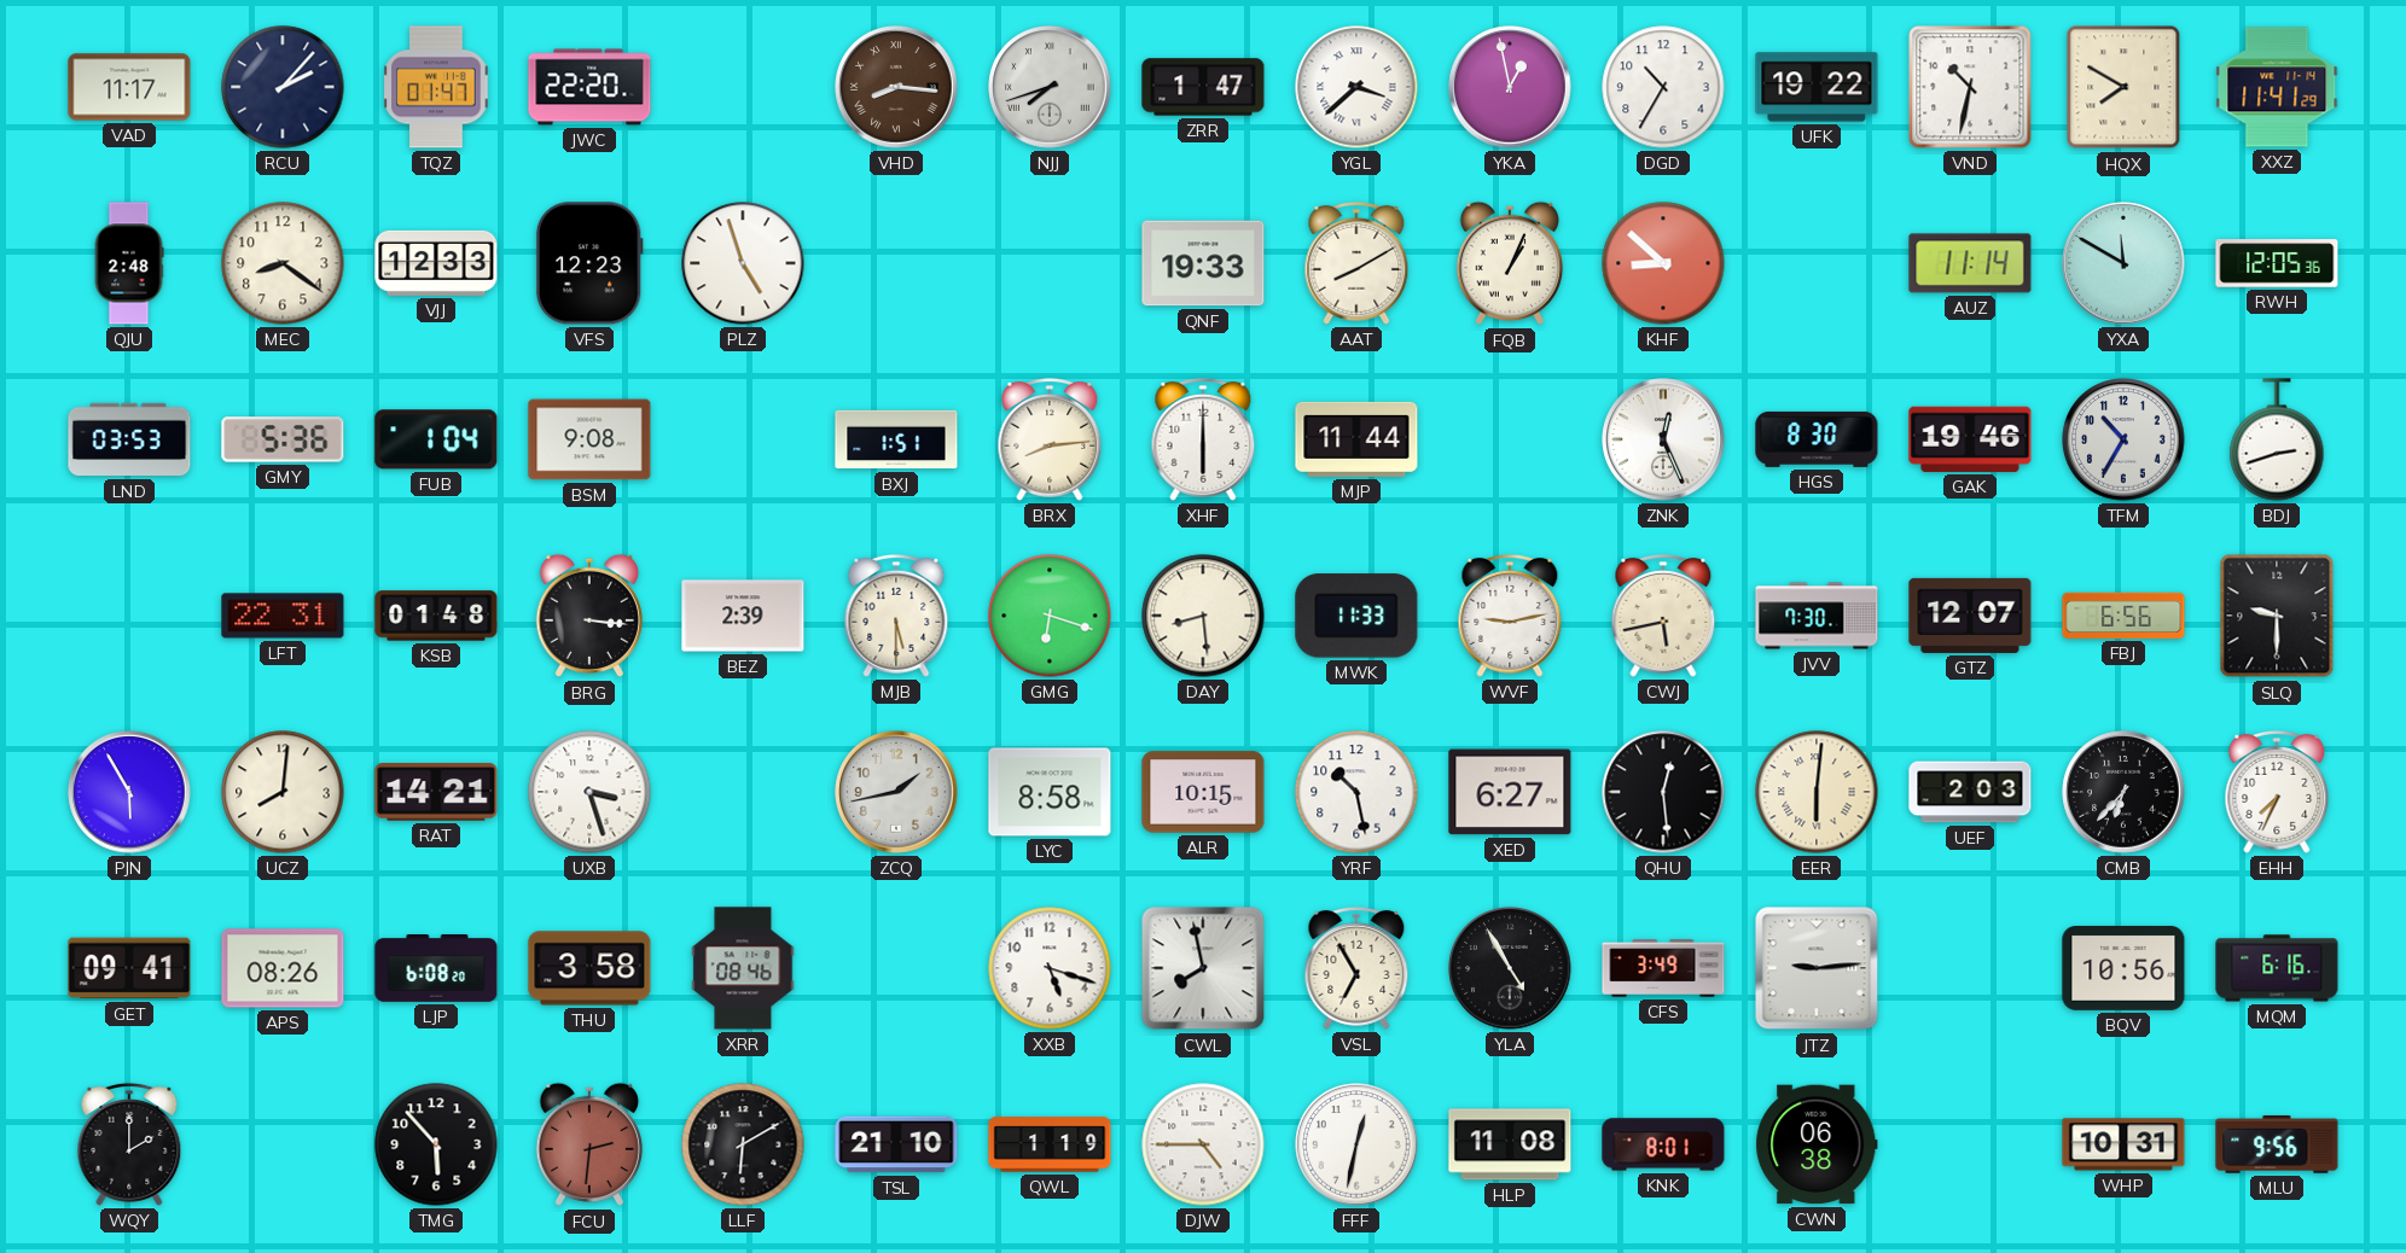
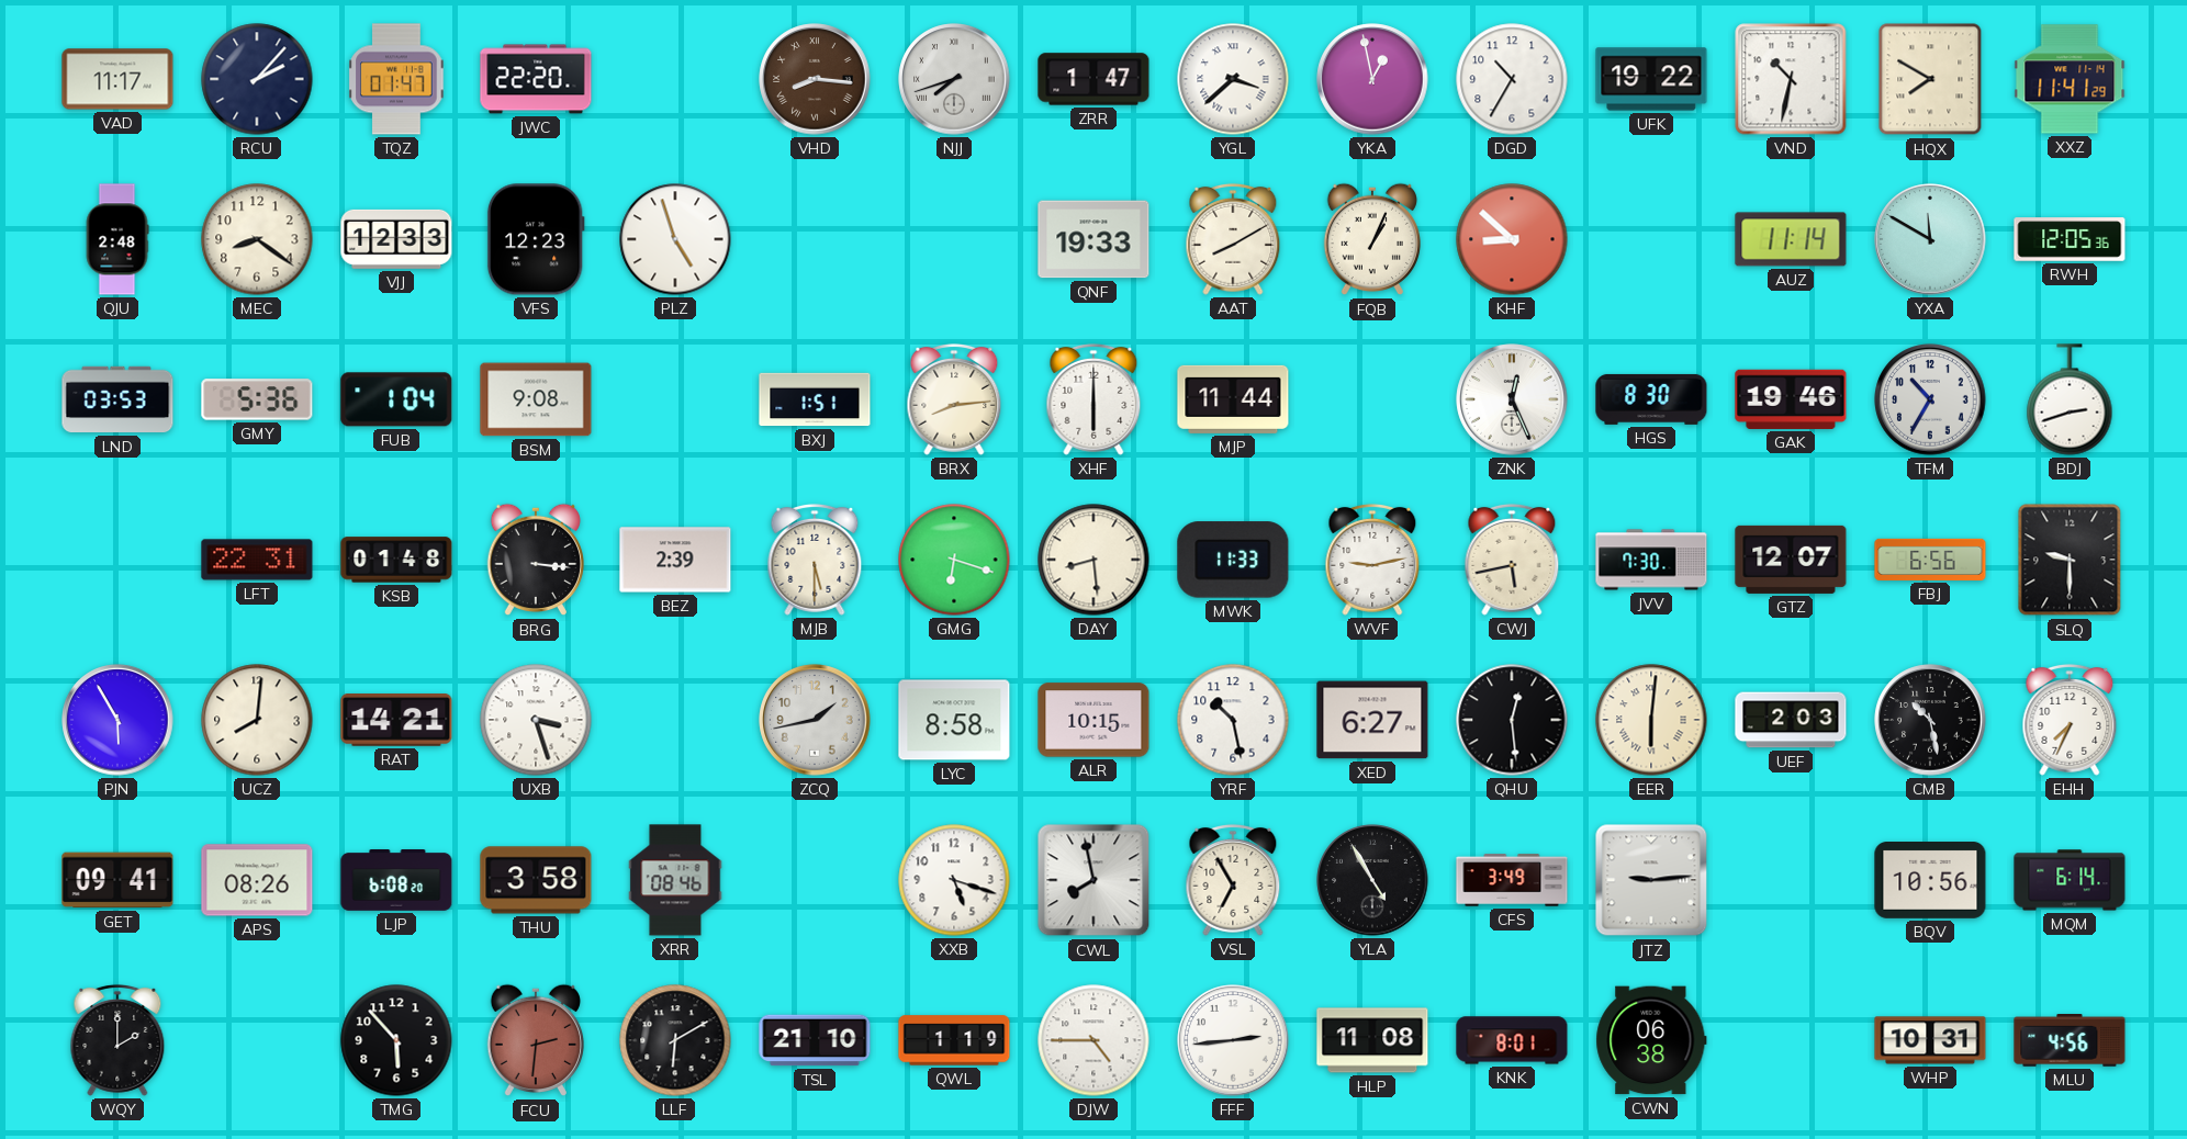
CMB: 6:37 -> 10:28 (1930, 720)
MQM: 6:16 -> 6:14 (2070, 880)
FFF: 12:32 -> 2:44 (1233, 1040)
MLU: 9:56 -> 4:56 (2070, 1041)
